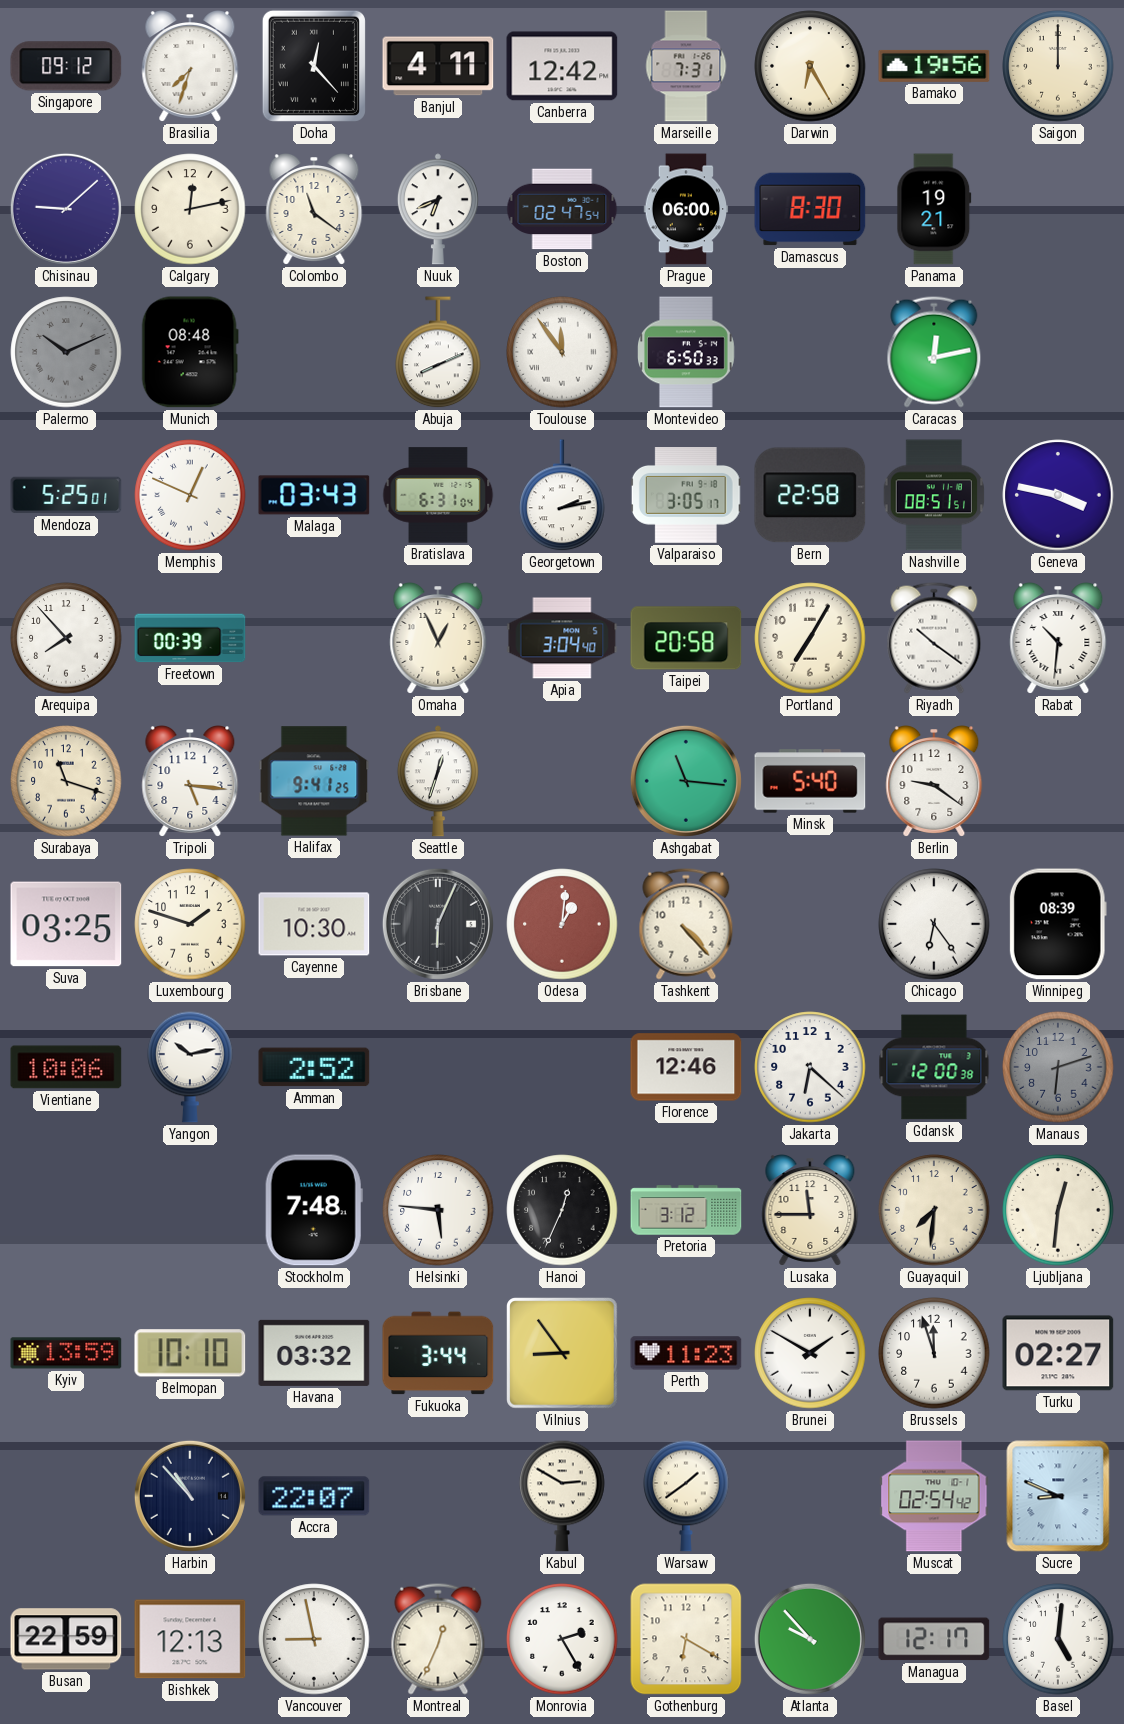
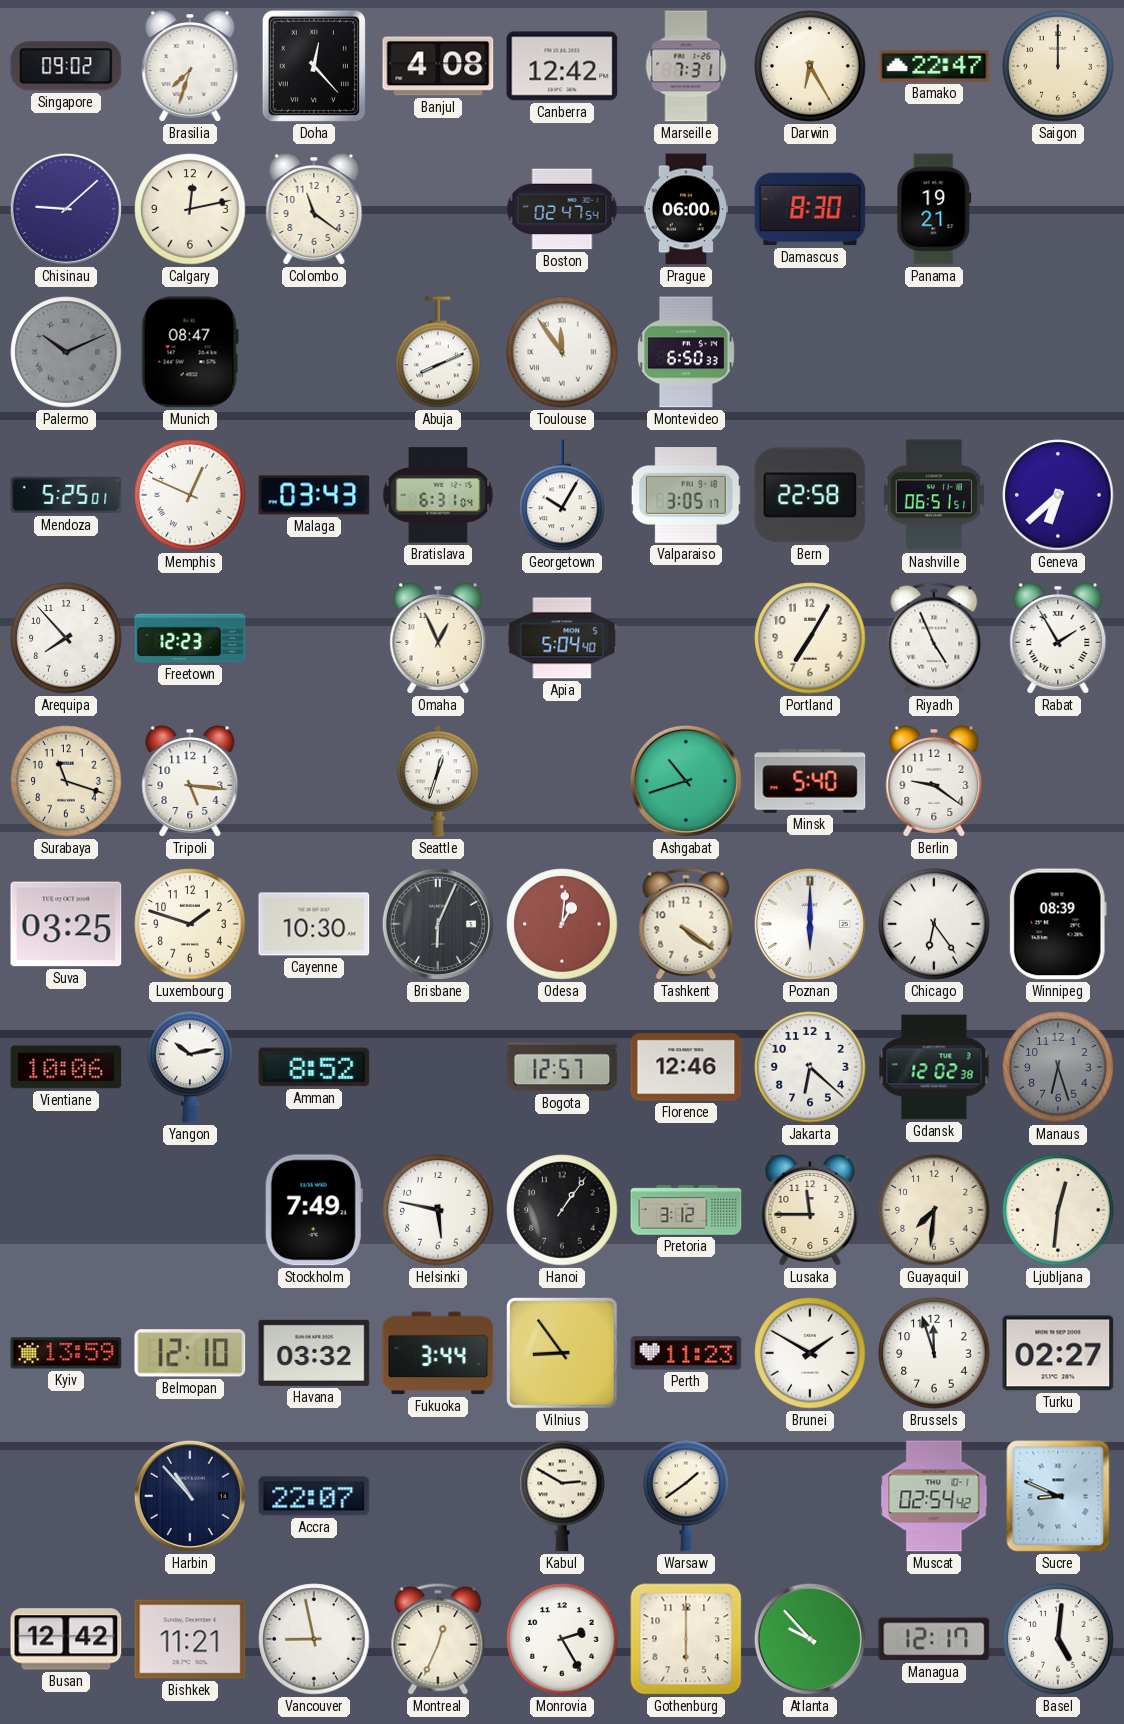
Singapore: 09:12 -> 09:02 (66, 66)
Banjul: 4:11 -> 4:08 (438, 66)
Bamako: 19:56 -> 22:47 (934, 66)
Nuuk: 6:41 -> none (438, 209)
Munich: 08:48 -> 08:47 (190, 352)
Caracas: 12:13 -> none (934, 352)
Georgetown: 2:13 -> 10:05 (562, 496)
Nashville: 08:51 -> 06:51 (934, 495)
Geneva: 3:47 -> 6:38 (1058, 495)
Freetown: 00:39 -> 12:23 (190, 638)
Apia: 3:04 -> 5:04 (562, 638)
Taipei: 20:58 -> none (686, 638)
Riyadh: 10:21 -> 4:56 (934, 638)
Rabat: 10:31 -> 1:55 (1058, 639)
Halifax: 9:41 -> none (314, 781)
Ashgabat: 11:16 -> 10:42 (686, 781)
Tashkent: 4:23 -> 4:21 (686, 924)
Poznan: none -> 6:00 (810, 924)
Amman: 2:52 -> 8:52 (314, 1067)
Bogota: none -> 12:57 (562, 1067)
Gdansk: 12:00 -> 12:02 (934, 1067)
Manaus: 6:12 -> 6:27 (1058, 1067)
Stockholm: 7:48 -> 7:49 (314, 1210)
Helsinki: 5:46 -> 5:47 (438, 1210)
Hanoi: 12:34 -> 1:06 (562, 1210)
Belmopan: 10:10 -> 12:10 (190, 1353)
Busan: 22:59 -> 12:42 (66, 1639)
Bishkek: 12:13 -> 11:21 (190, 1639)
Gothenburg: 6:20 -> 6:00 (686, 1639)
